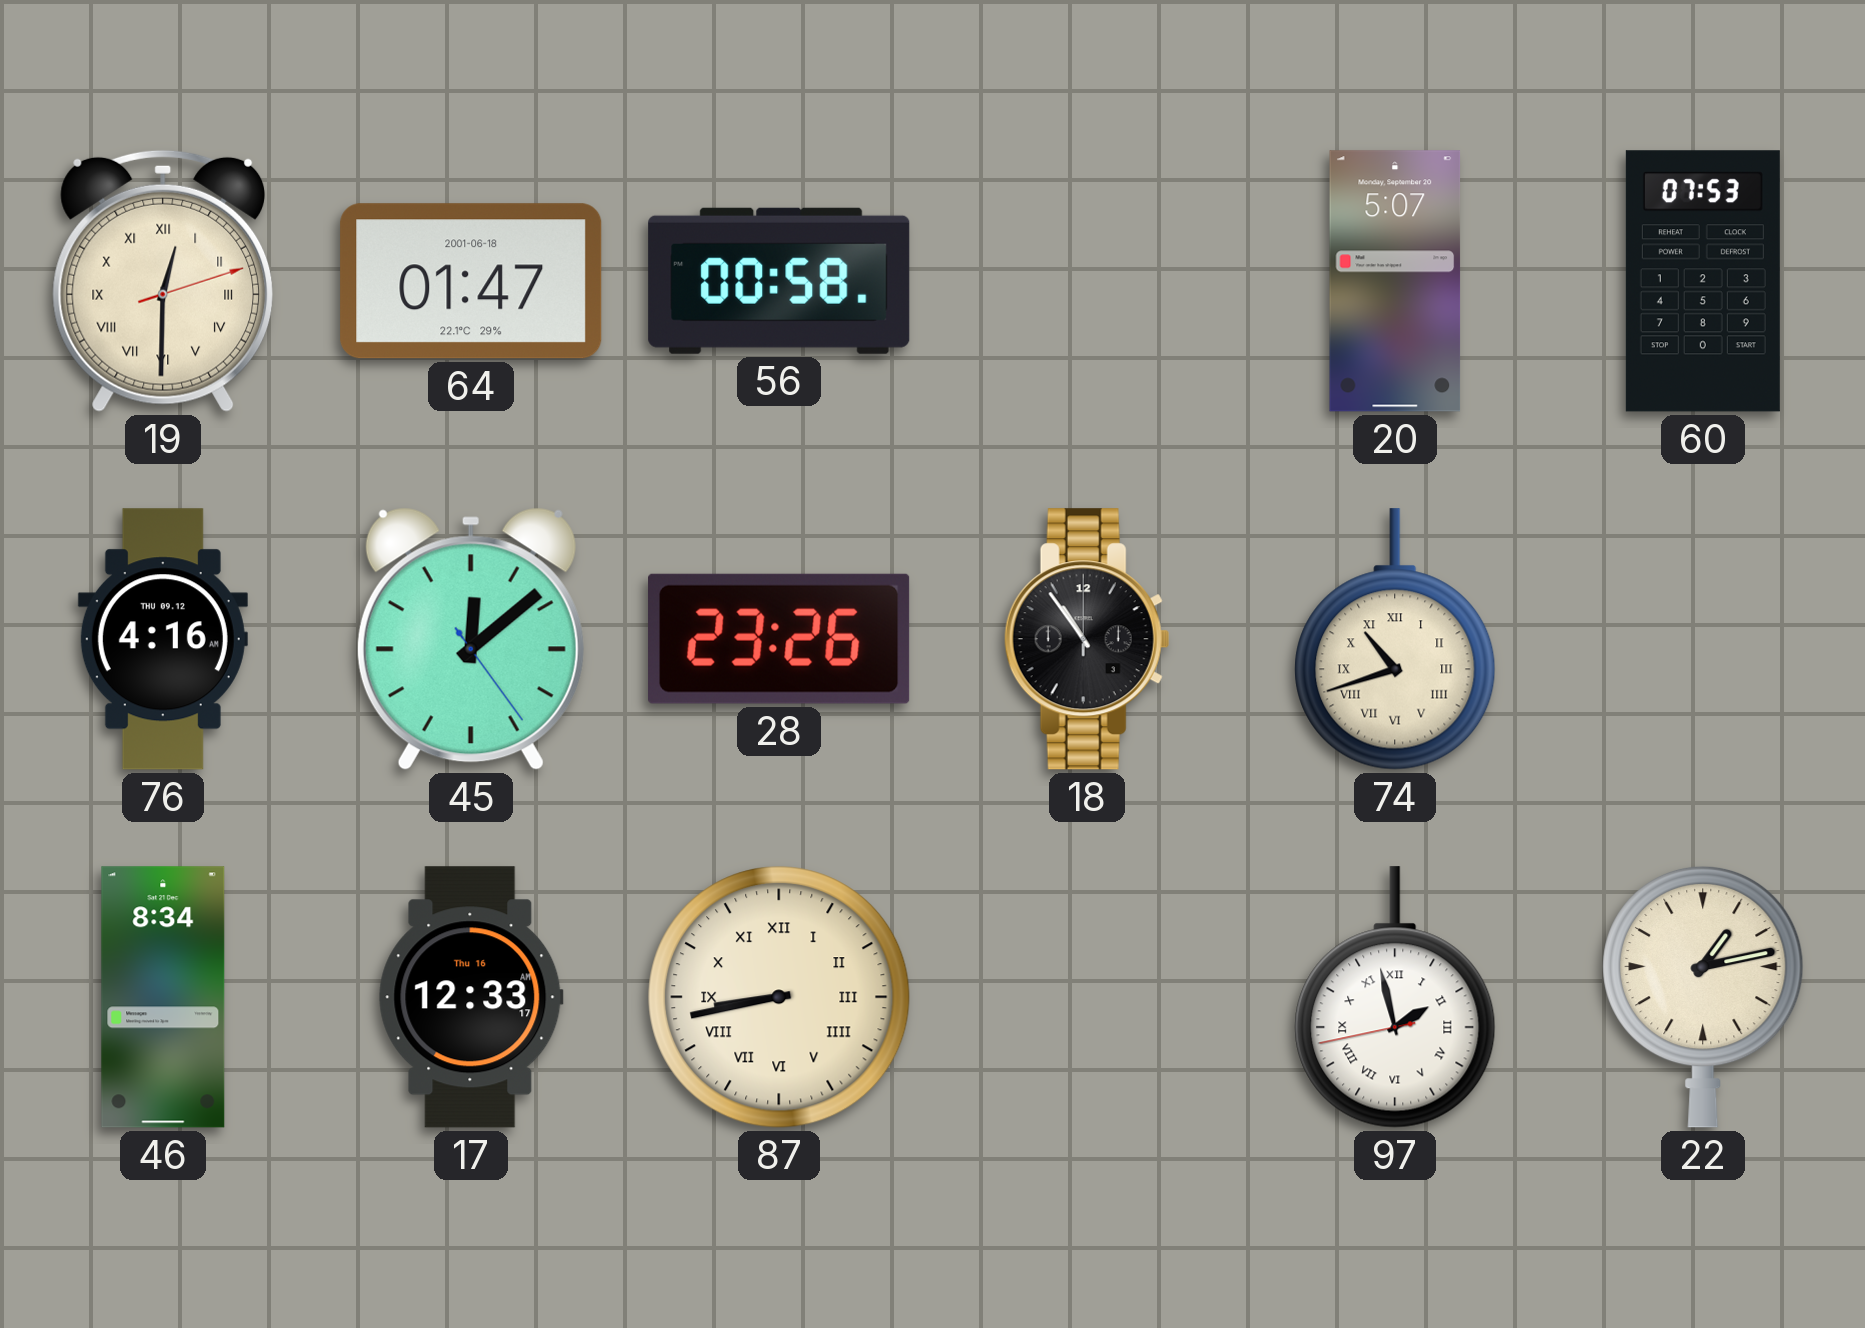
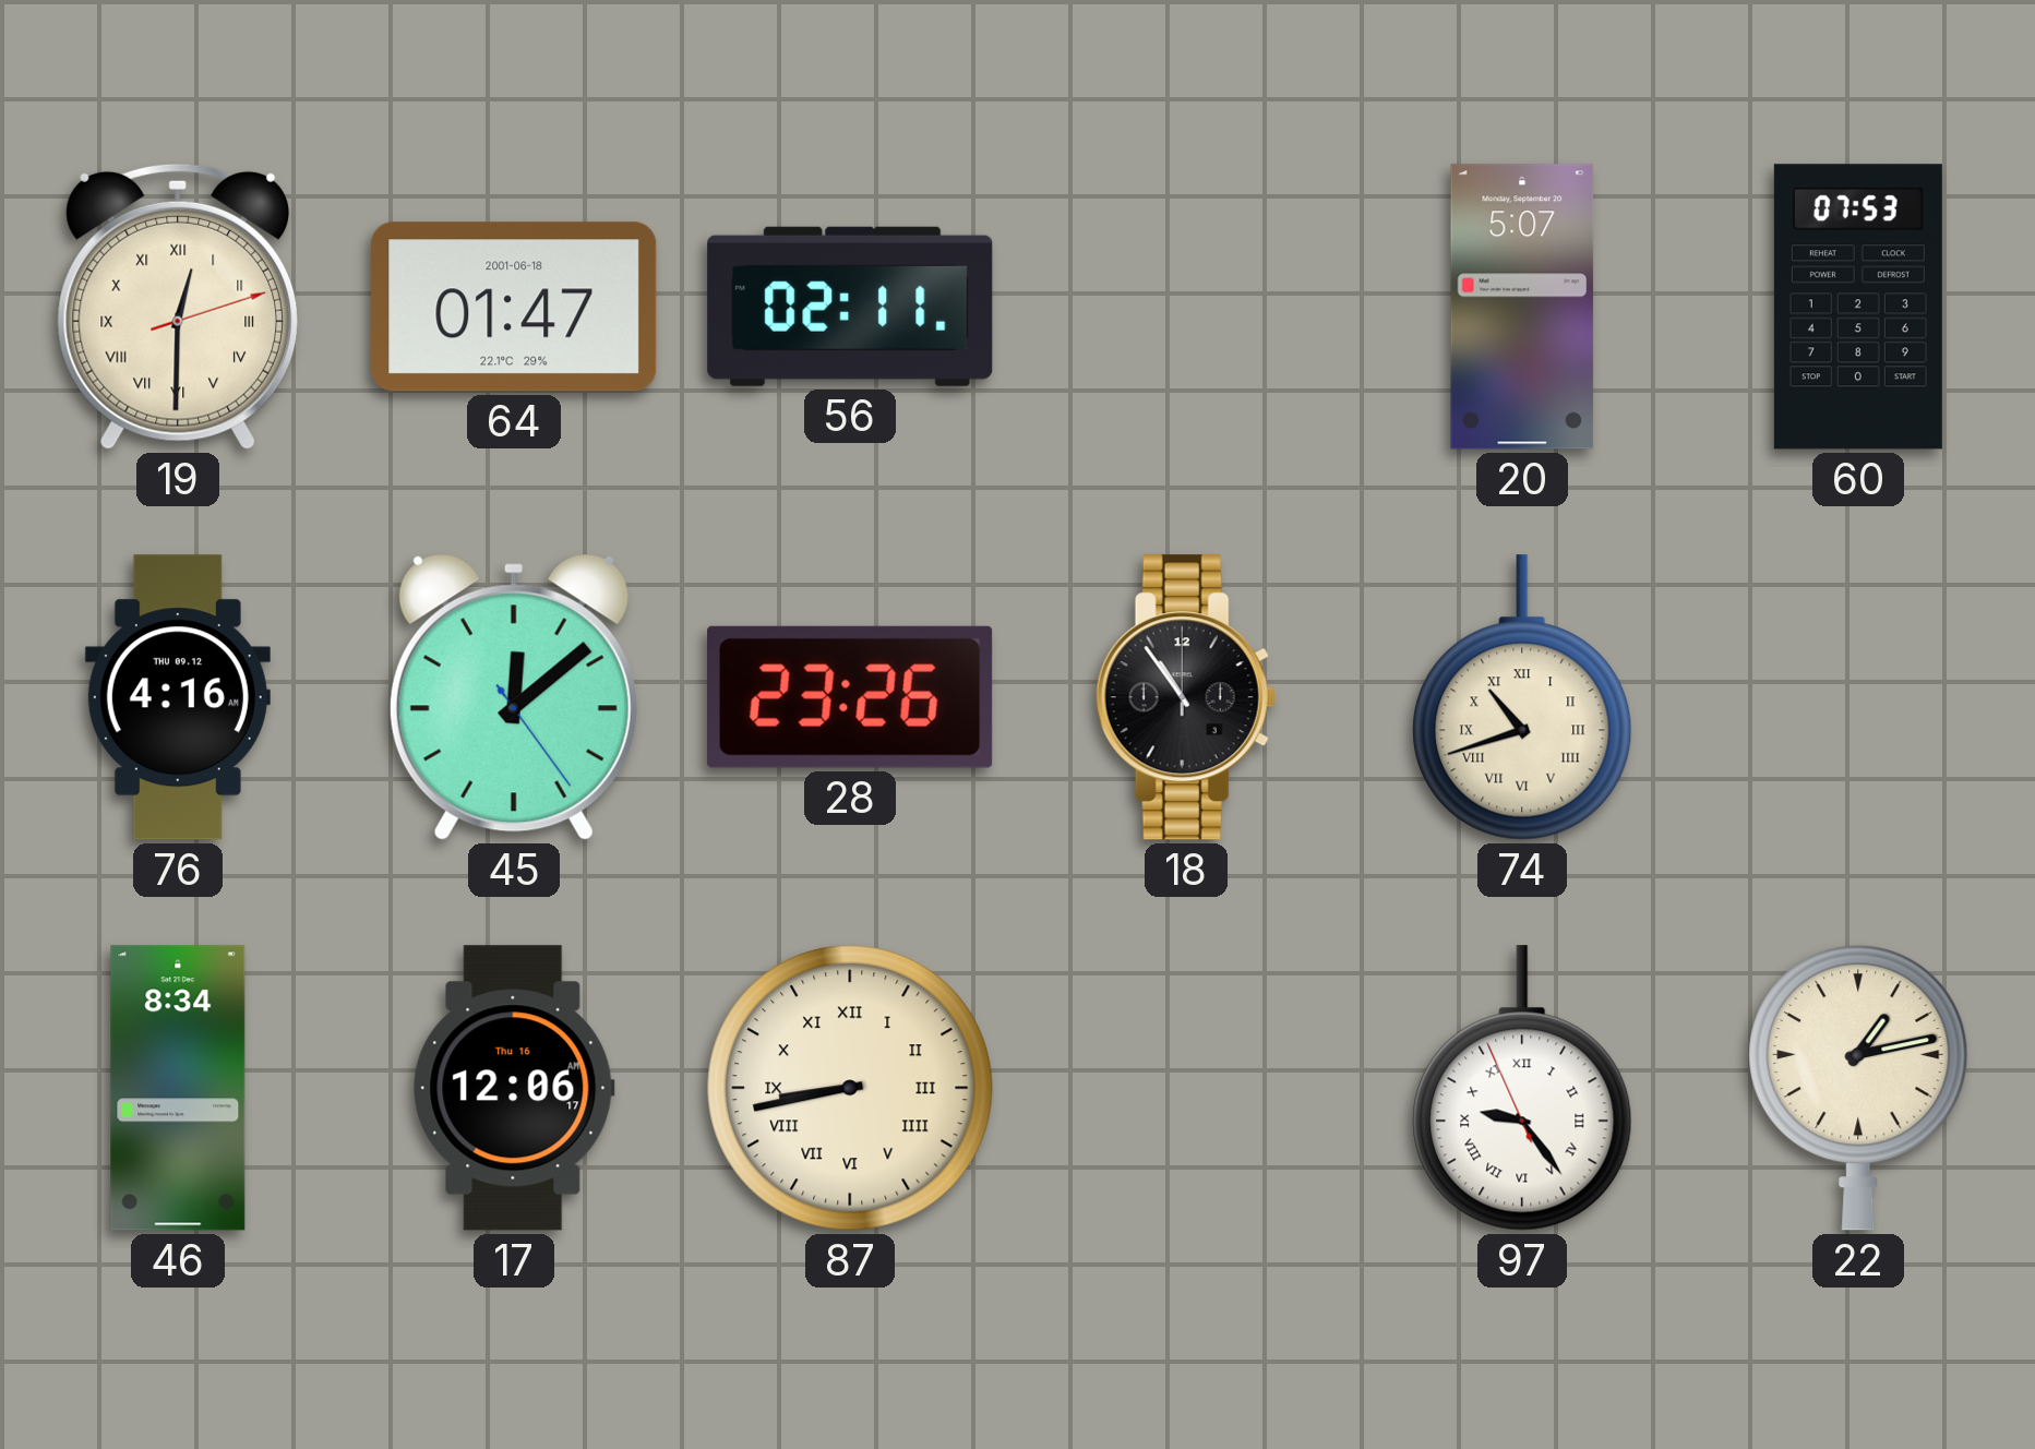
56: 00:58 -> 02:11 (850, 307)
17: 12:33 -> 12:06 (514, 1088)
97: 1:57 -> 9:23 (1522, 1088)
